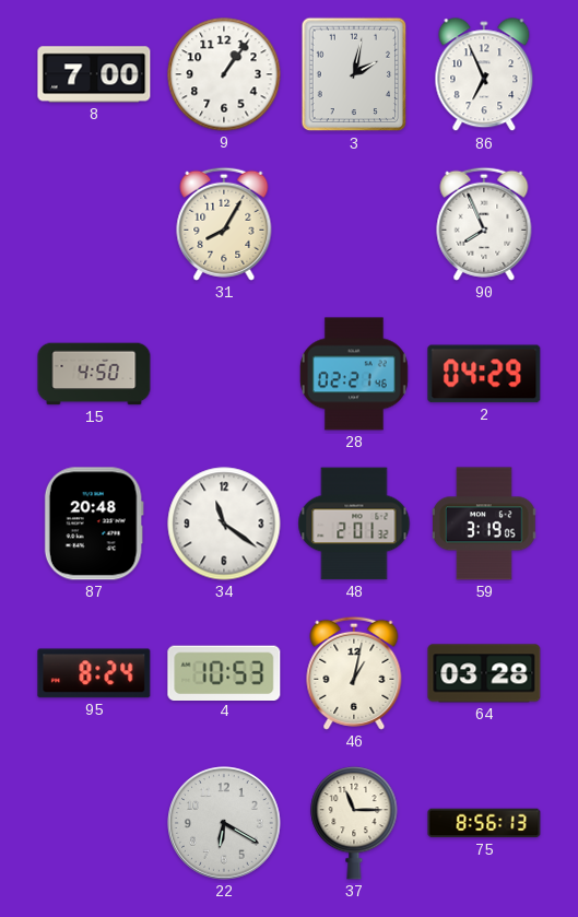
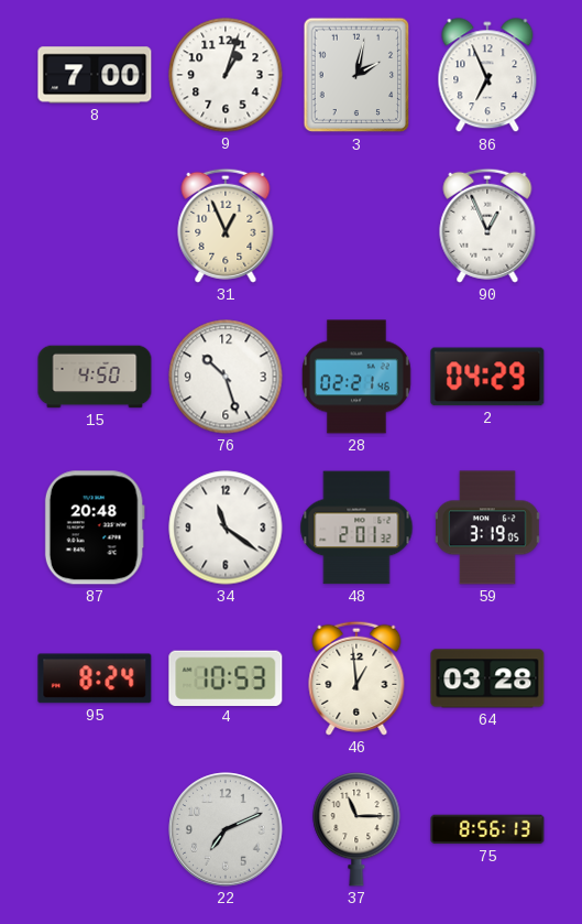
9: 1:06 -> 1:03 (226, 75)
31: 8:05 -> 12:56 (226, 226)
90: 7:56 -> 12:56 (487, 226)
76: none -> 10:27 (226, 377)
46: 1:02 -> 12:59 (356, 678)
22: 6:20 -> 7:11 (226, 829)
